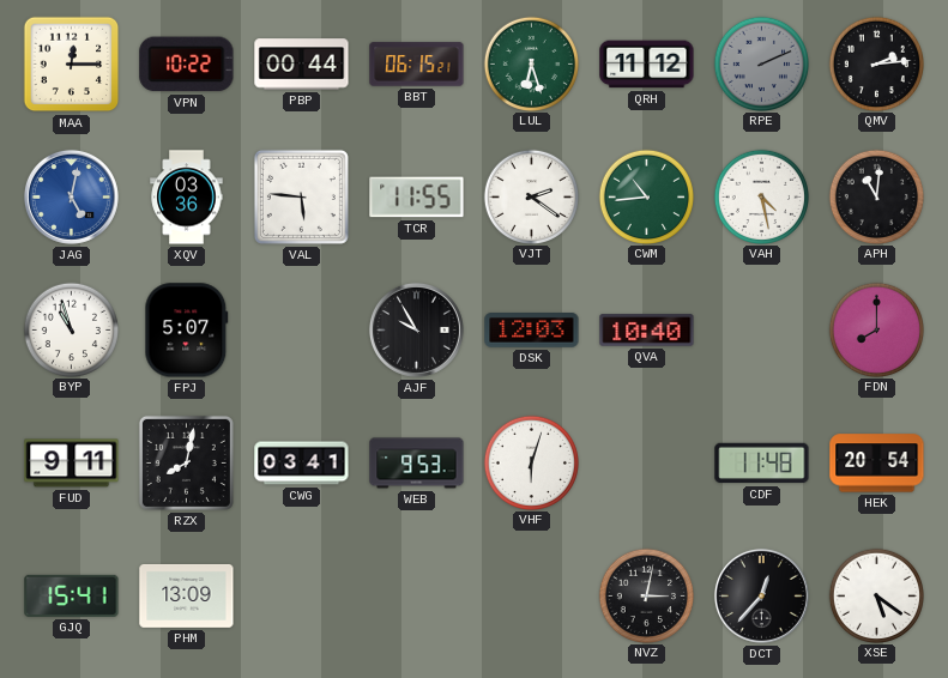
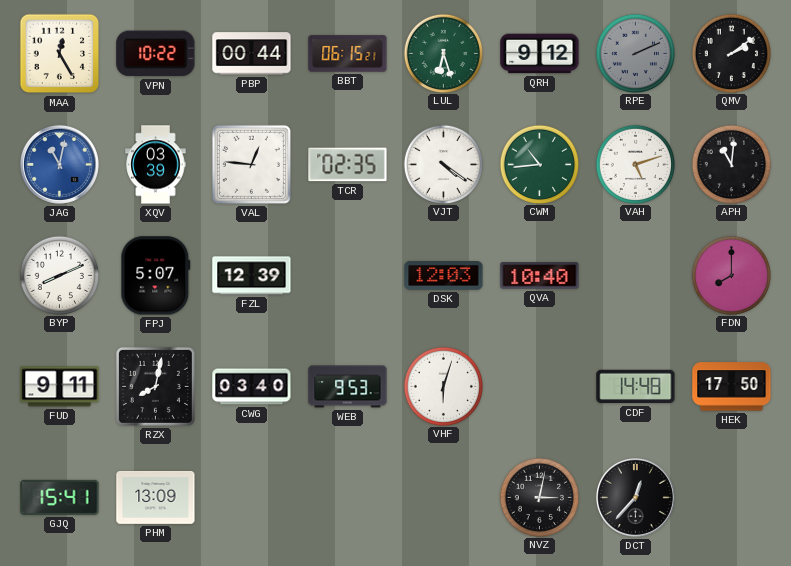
MAA: 12:15 -> 12:25 (60, 54)
QRH: 11:12 -> 9:12 (540, 54)
QMV: 2:14 -> 2:09 (731, 53)
JAG: 5:02 -> 11:02 (59, 164)
XQV: 03:36 -> 03:39 (156, 165)
VAL: 5:46 -> 12:46 (251, 164)
TCR: 11:55 -> 02:35 (348, 165)
VJT: 2:21 -> 4:21 (443, 164)
VAH: 4:28 -> 5:12 (635, 164)
BYP: 10:57 -> 8:11 (59, 275)
FZL: none -> 12:39 (252, 276)
AJF: 9:55 -> none (416, 329)
CWG: 03:41 -> 03:40 (252, 387)
CDF: 11:48 -> 14:48 (636, 387)
HEK: 20:54 -> 17:50 (732, 387)
XSE: 5:21 -> none (876, 595)
